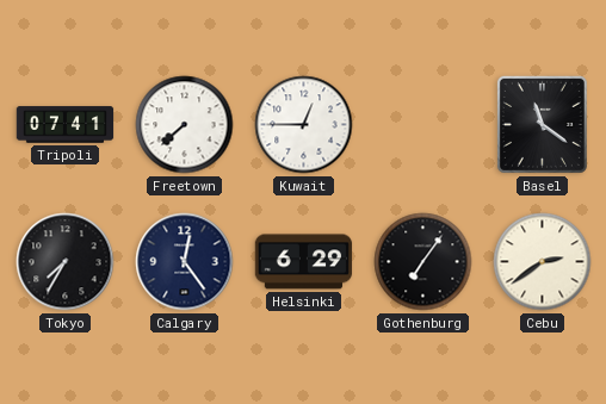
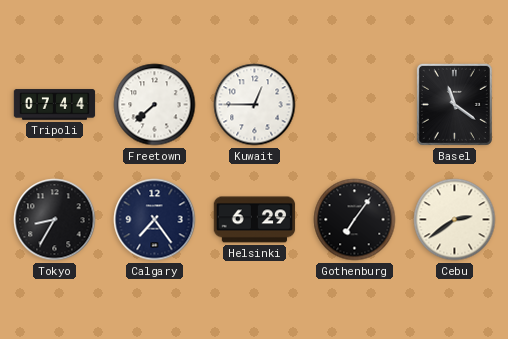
Tripoli: 07:41 -> 07:44 (55, 105)
Tokyo: 7:35 -> 8:35 (55, 220)
Calgary: 12:24 -> 7:24 (155, 220)
